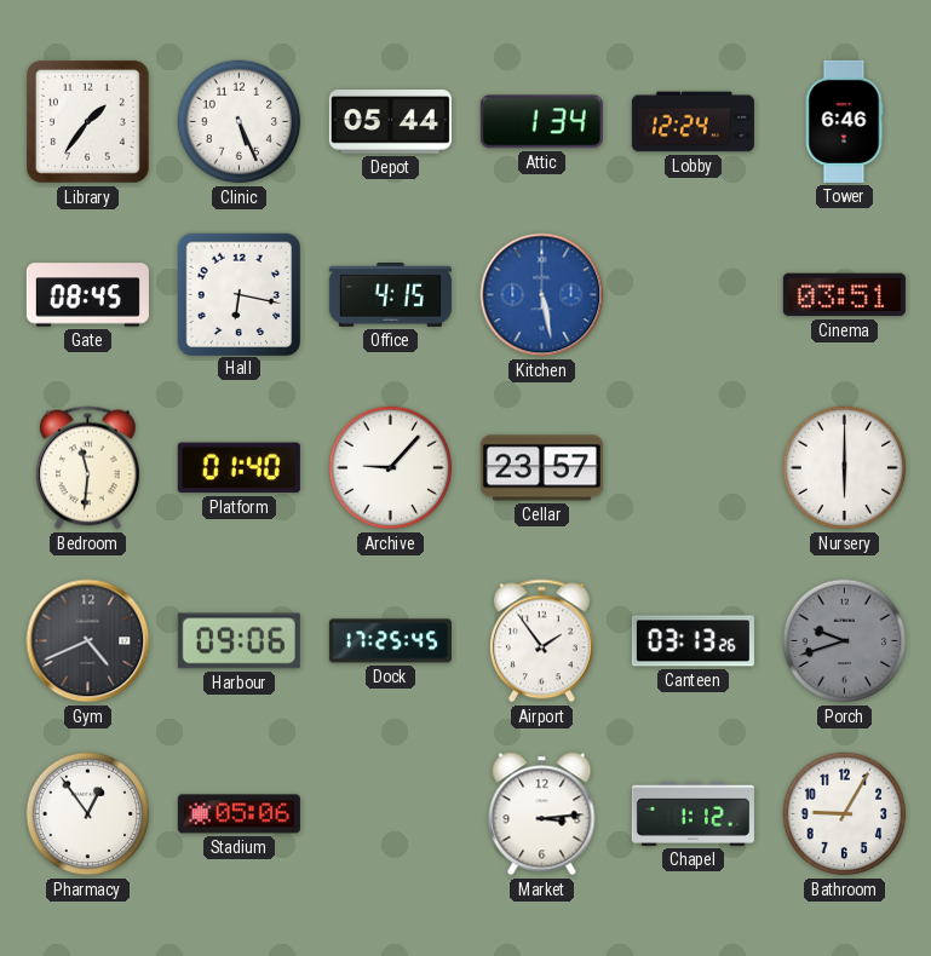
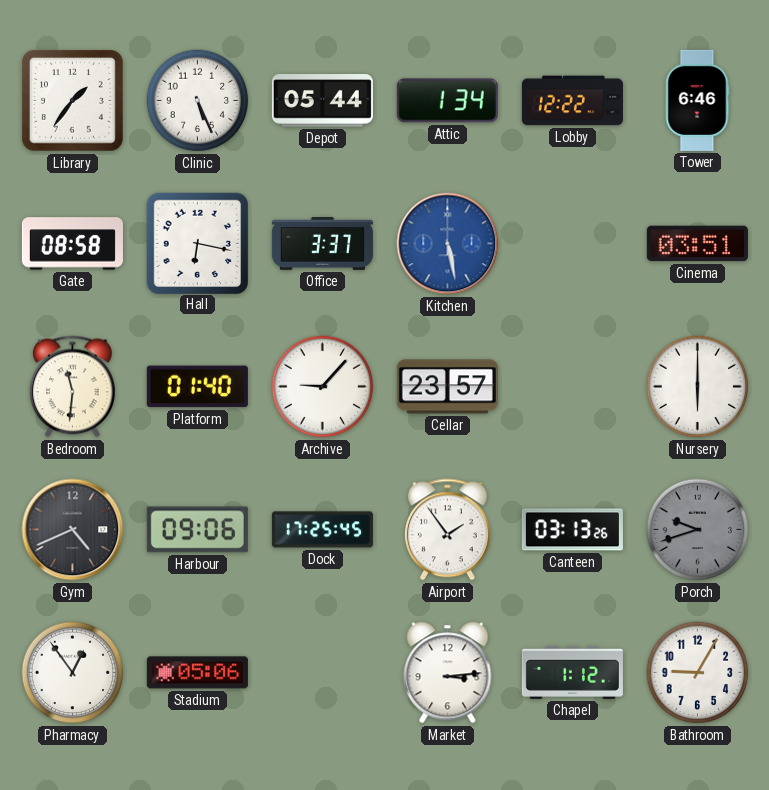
Lobby: 12:24 -> 12:22 (572, 101)
Gate: 08:45 -> 08:58 (72, 244)
Office: 4:15 -> 3:37 (322, 244)
